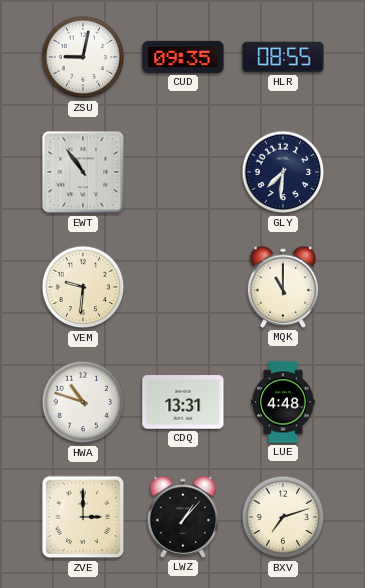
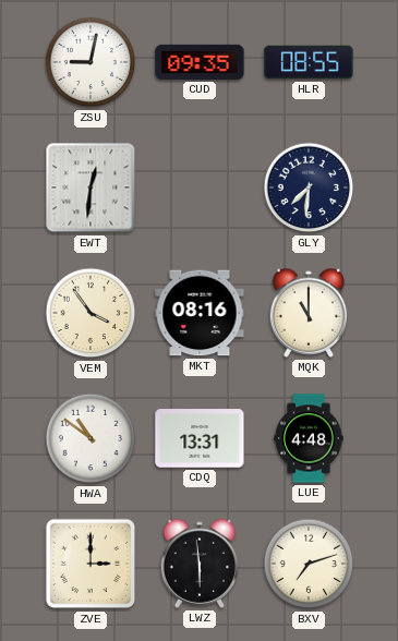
EWT: 10:54 -> 12:31 (91, 188)
VEM: 9:31 -> 3:54 (91, 313)
MKT: none -> 08:16 (200, 313)
HWA: 10:48 -> 10:51 (91, 438)
LWZ: 1:07 -> 5:59 (200, 564)
